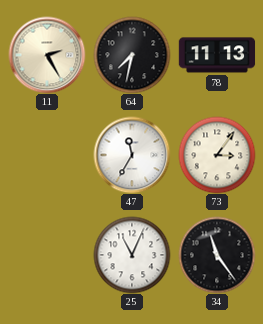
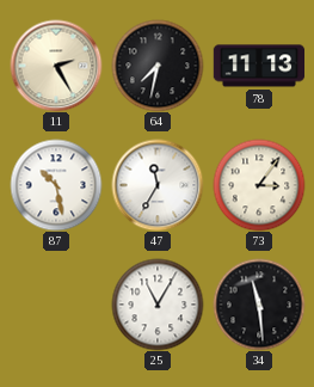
87: none -> 10:28 (56, 185)
25: 11:04 -> 11:05 (158, 305)
34: 11:24 -> 11:29 (259, 305)
